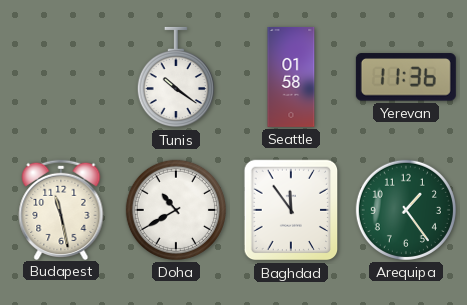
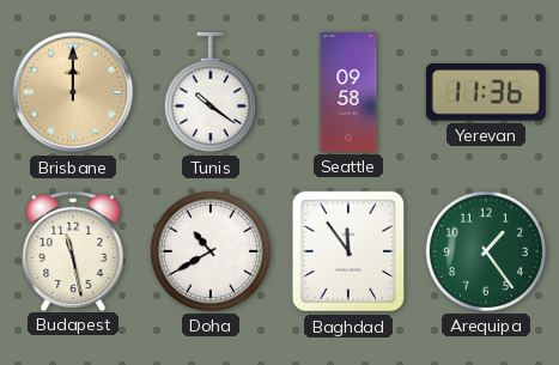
Brisbane: none -> 12:00 (73, 92)
Seattle: 01:58 -> 09:58 (348, 92)
